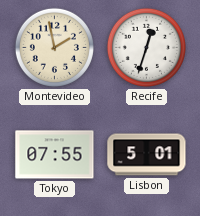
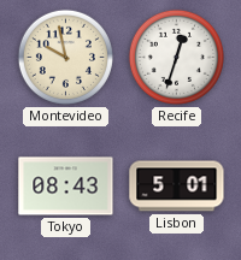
Montevideo: 1:58 -> 9:58 (65, 57)
Tokyo: 07:55 -> 08:43 (66, 187)
